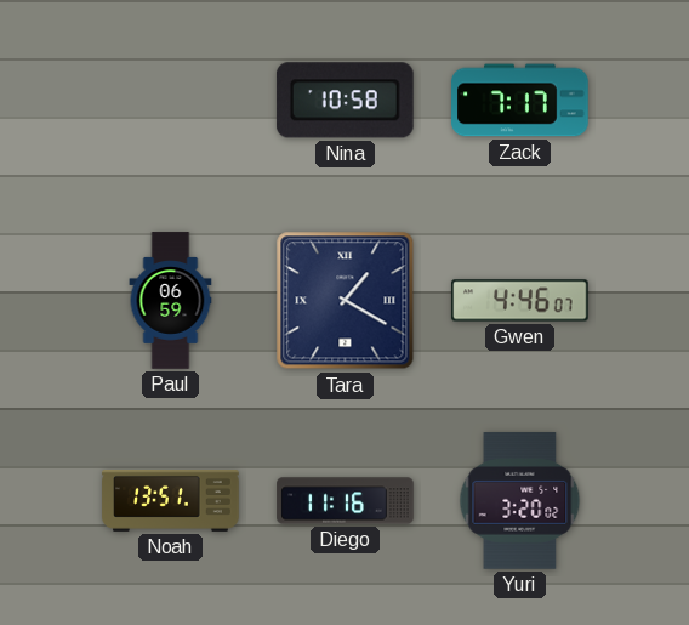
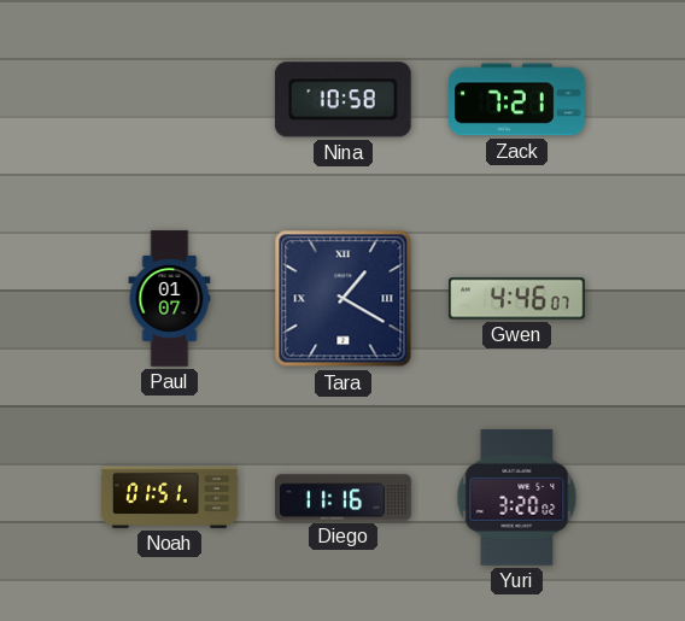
Zack: 7:17 -> 7:21 (517, 100)
Paul: 06:59 -> 01:07 (170, 299)
Noah: 13:51 -> 01:51 (170, 497)
